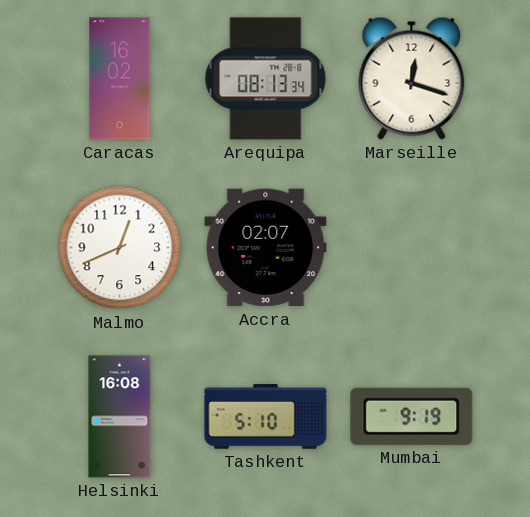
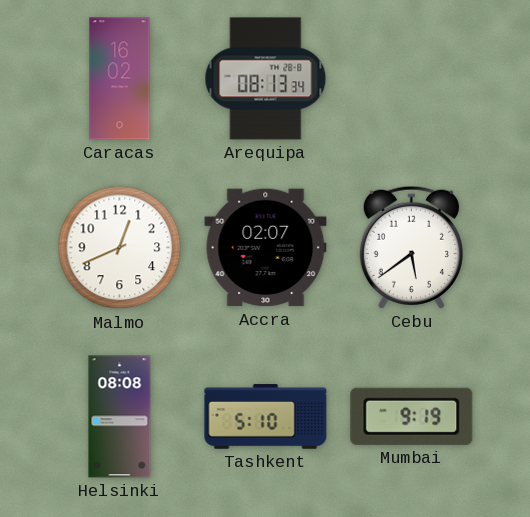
Marseille: 12:18 -> none (412, 78)
Cebu: none -> 5:39 (411, 247)
Helsinki: 16:08 -> 08:08 (120, 417)
